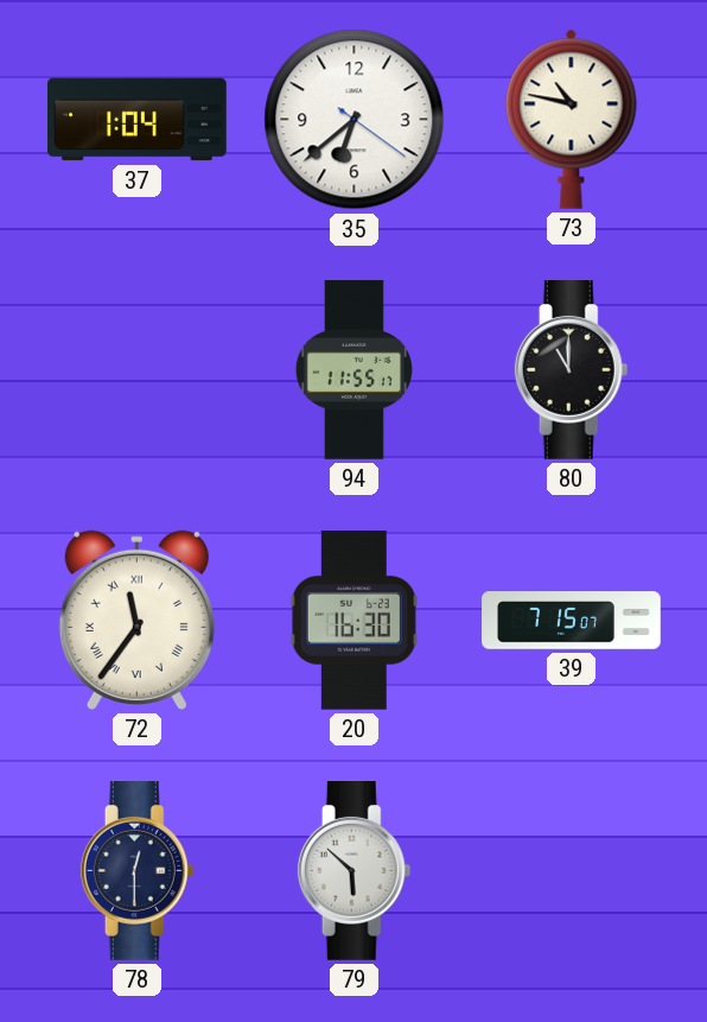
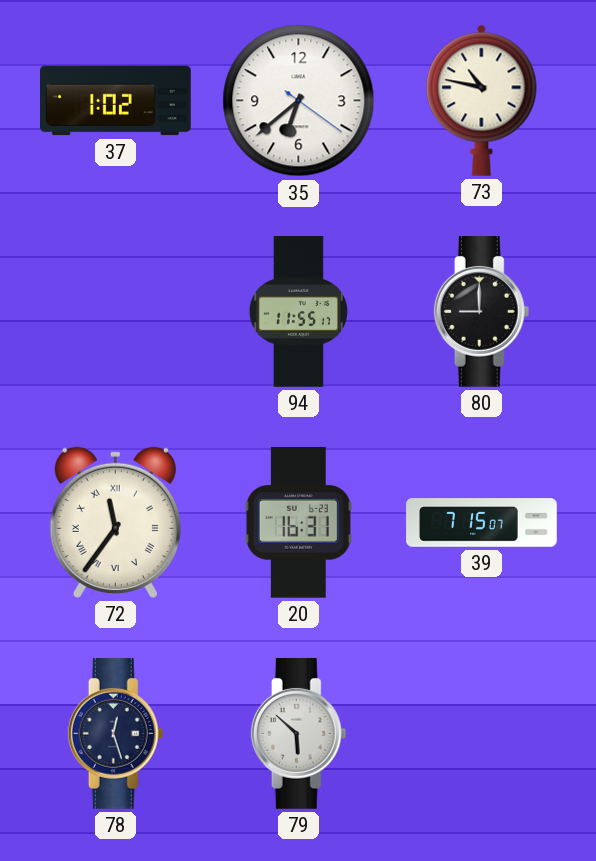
37: 1:04 -> 1:02 (116, 101)
80: 11:00 -> 9:00 (482, 312)
20: 16:30 -> 16:31 (298, 523)
78: 12:30 -> 12:27 (116, 734)
